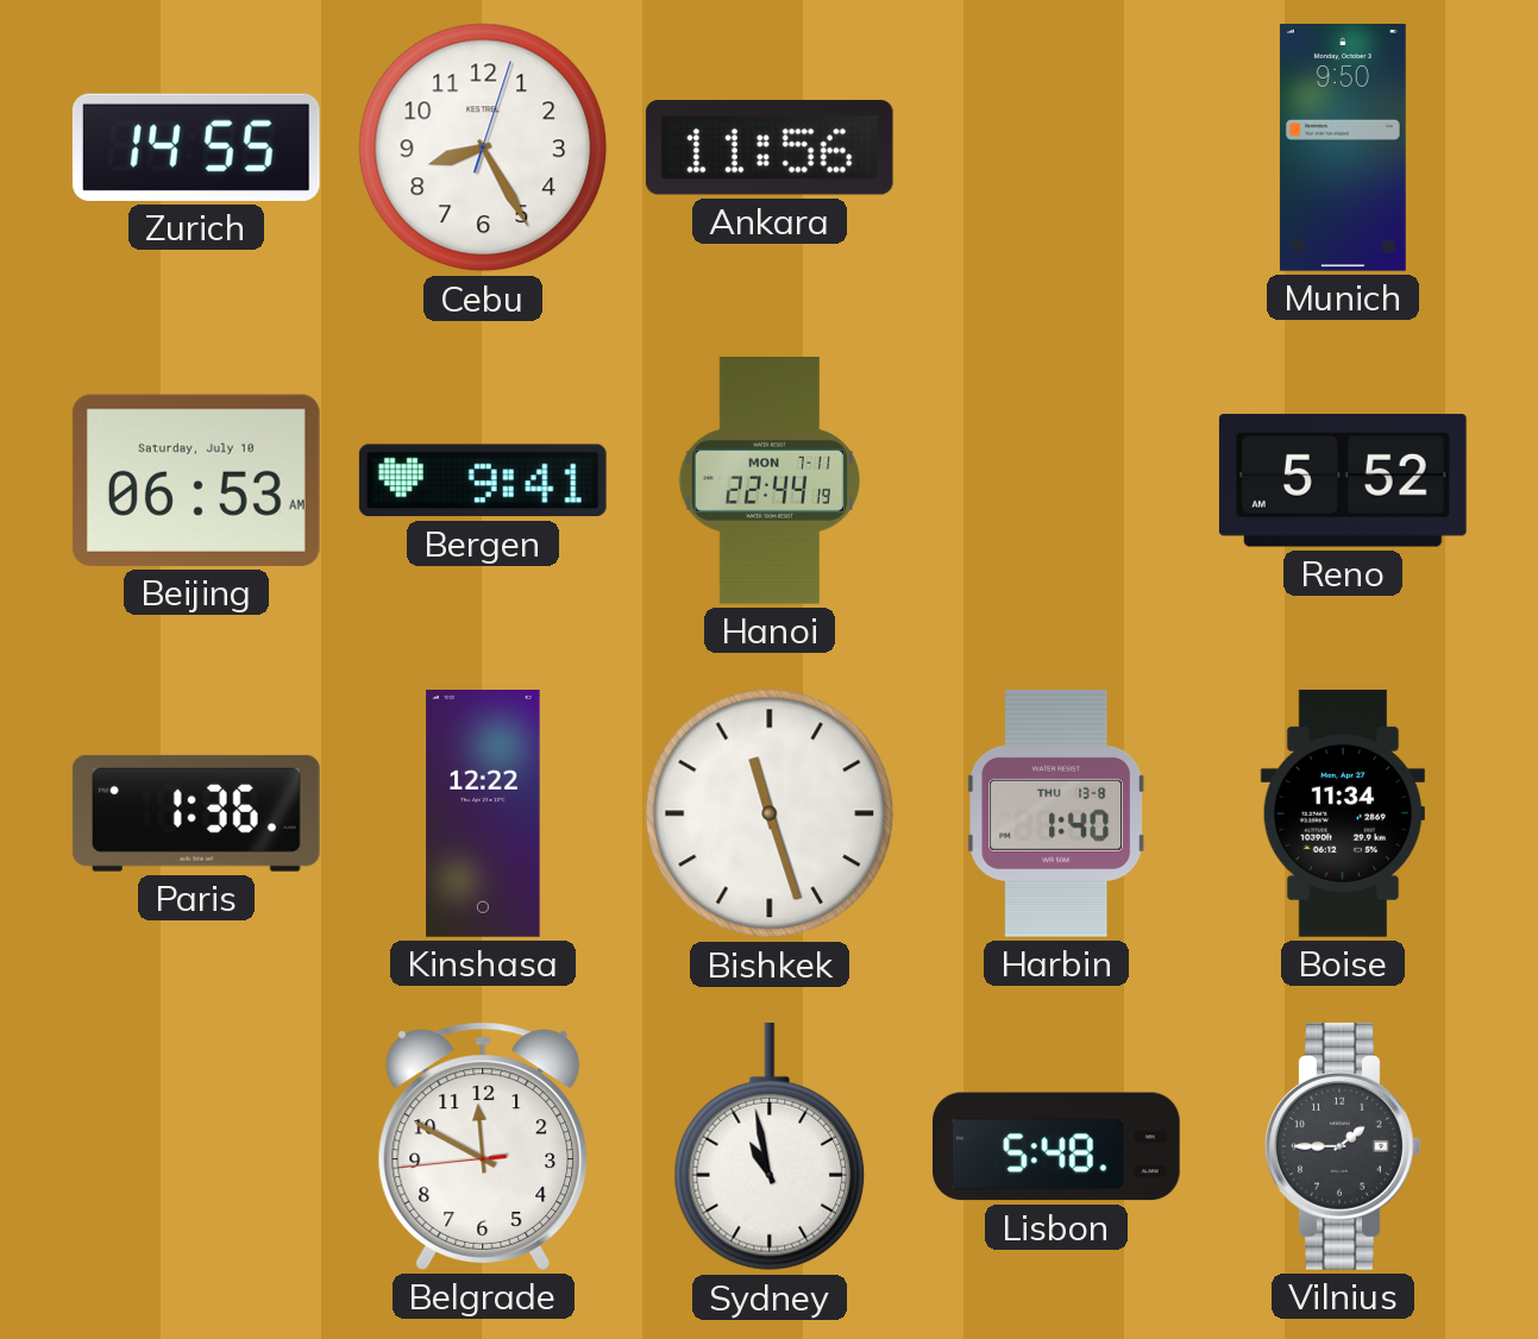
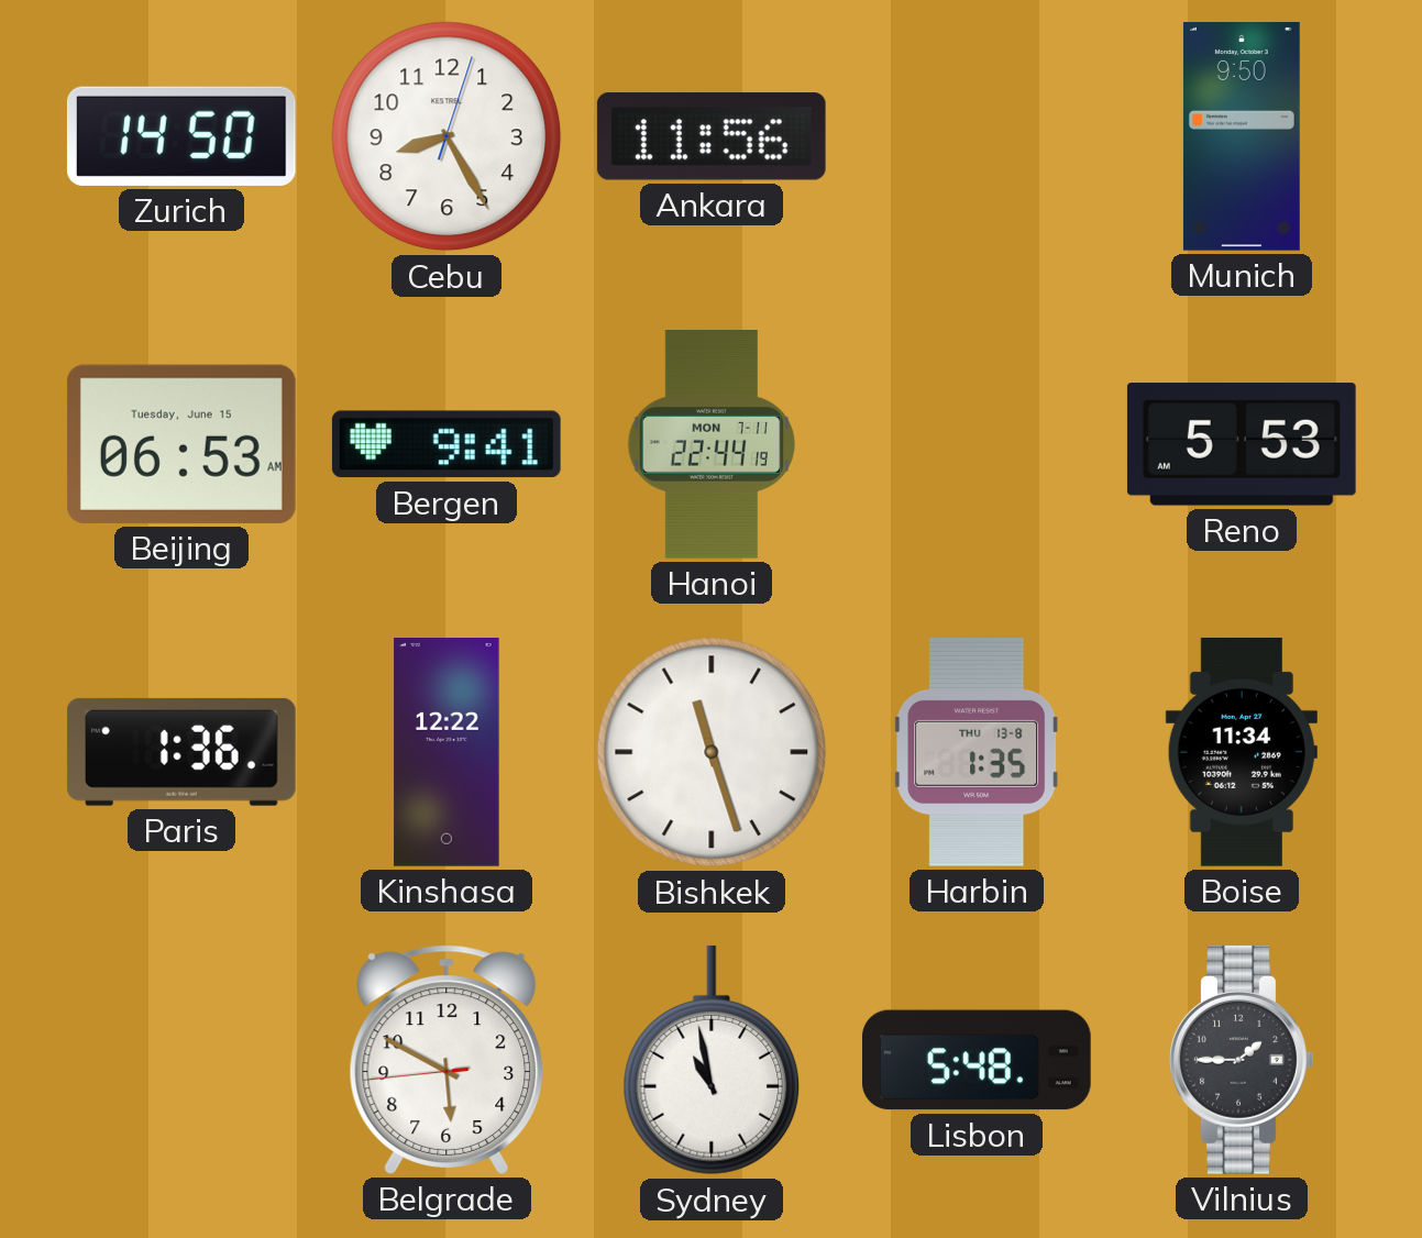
Zurich: 14:55 -> 14:50 (181, 136)
Beijing date: Saturday, July 10 -> Tuesday, June 15 (181, 444)
Reno: 5:52 -> 5:53 (1242, 444)
Harbin: 1:40 -> 1:35 (977, 752)
Belgrade: 11:49 -> 5:49 (447, 1060)
